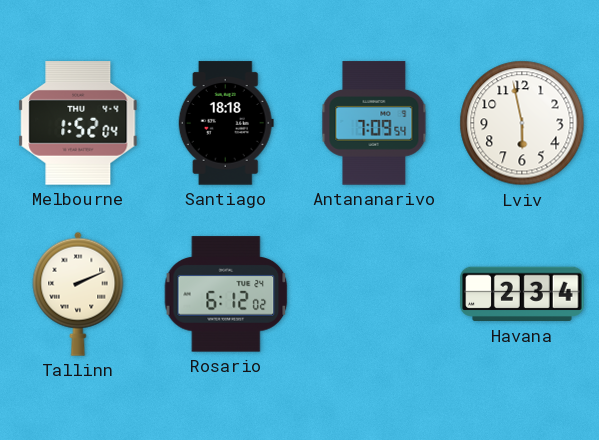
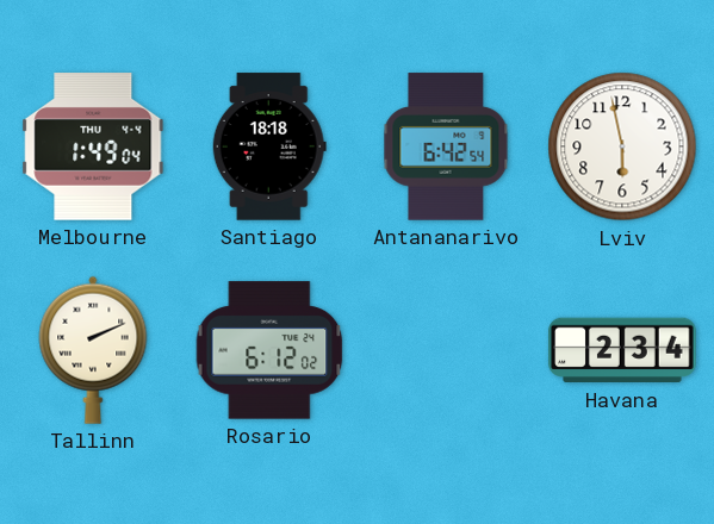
Melbourne: 1:52 -> 1:49 (93, 146)
Antananarivo: 7:09 -> 6:42 (446, 146)
